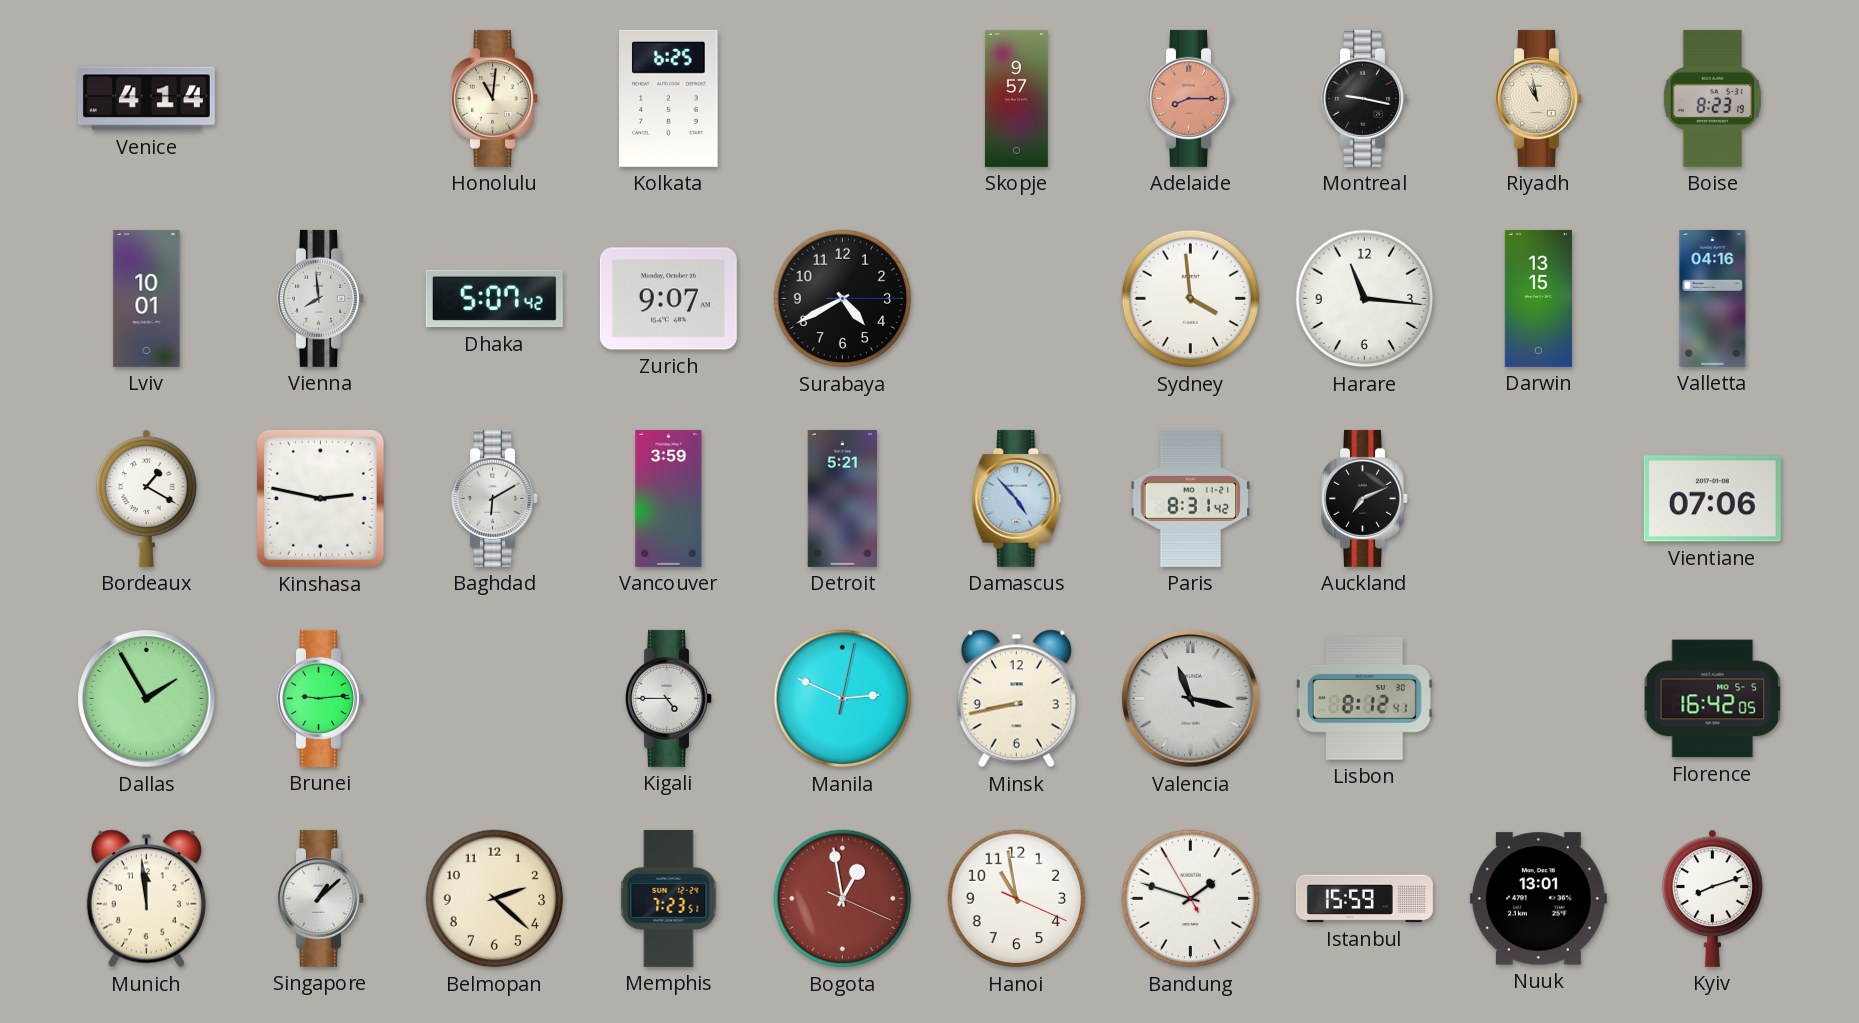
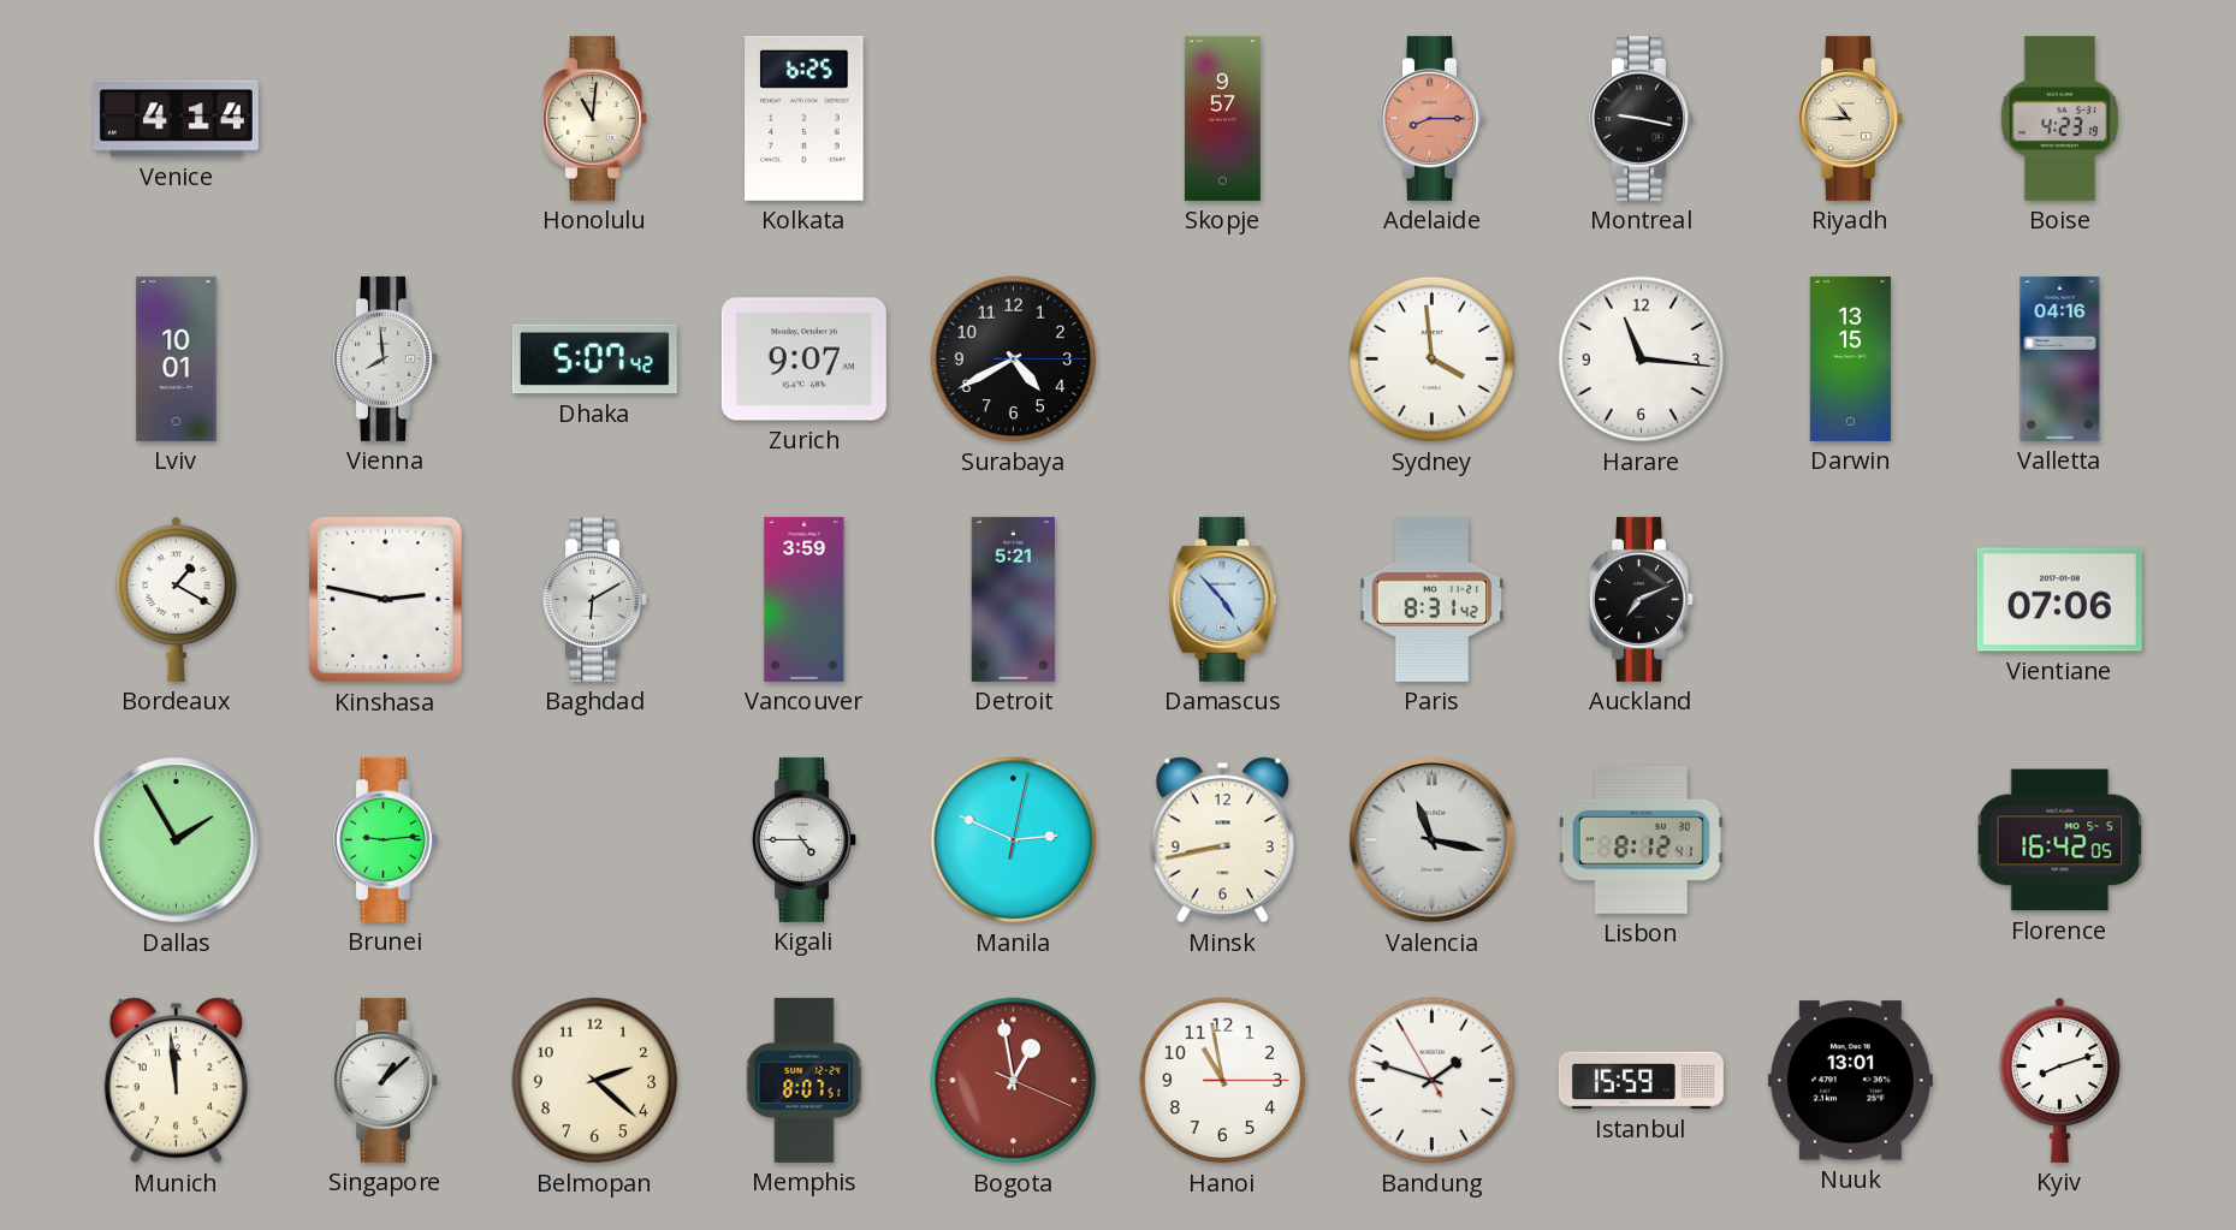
Riyadh: 10:58 -> 10:45 (1851, 118)
Boise: 8:23 -> 4:23 (2059, 118)
Memphis: 7:23 -> 8:07 (805, 1080)
Hanoi: 10:58:19 -> 10:58:15 (1223, 1081)
